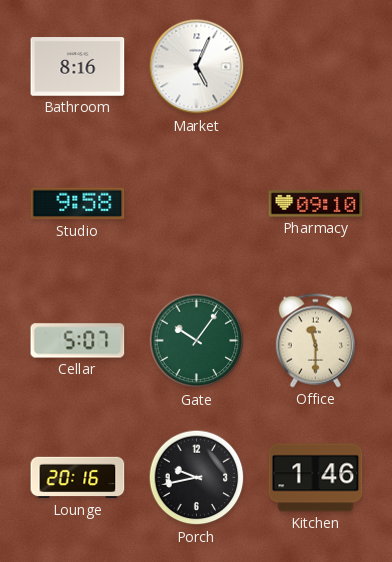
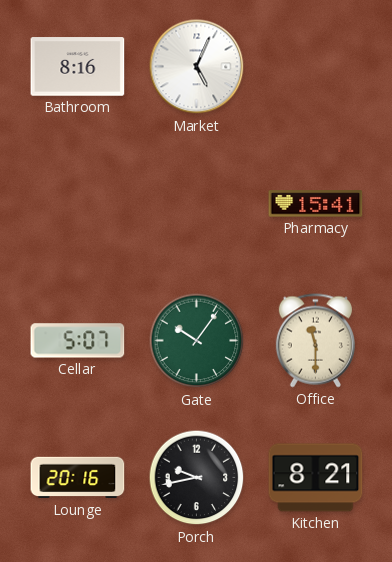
Studio: 9:58 -> none (78, 204)
Pharmacy: 09:10 -> 15:41 (316, 204)
Kitchen: 1:46 -> 8:21 (316, 478)
